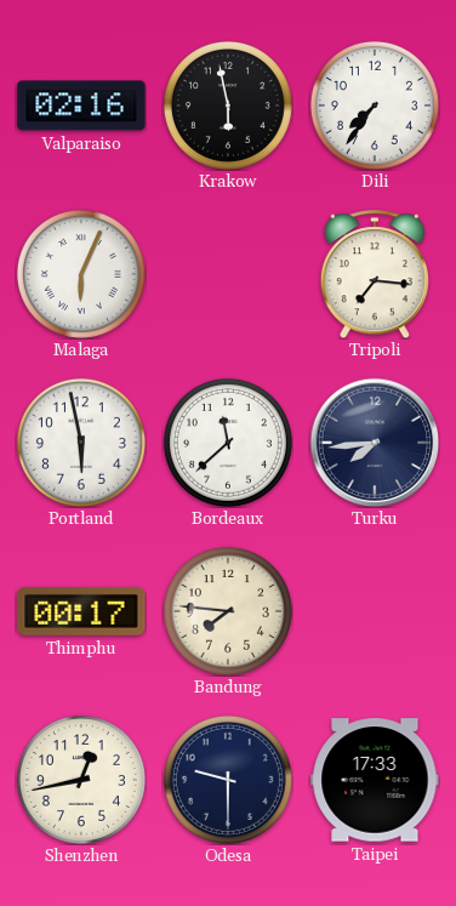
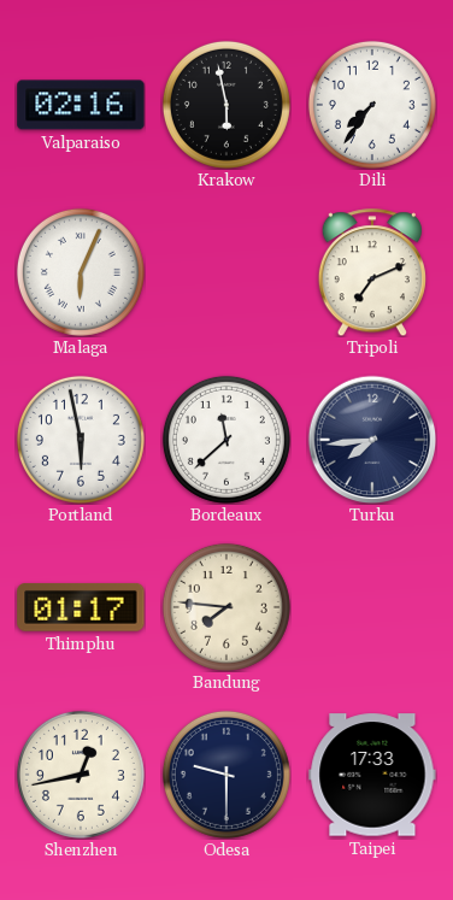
Tripoli: 7:16 -> 7:11 (372, 272)
Thimphu: 00:17 -> 01:17 (81, 608)
